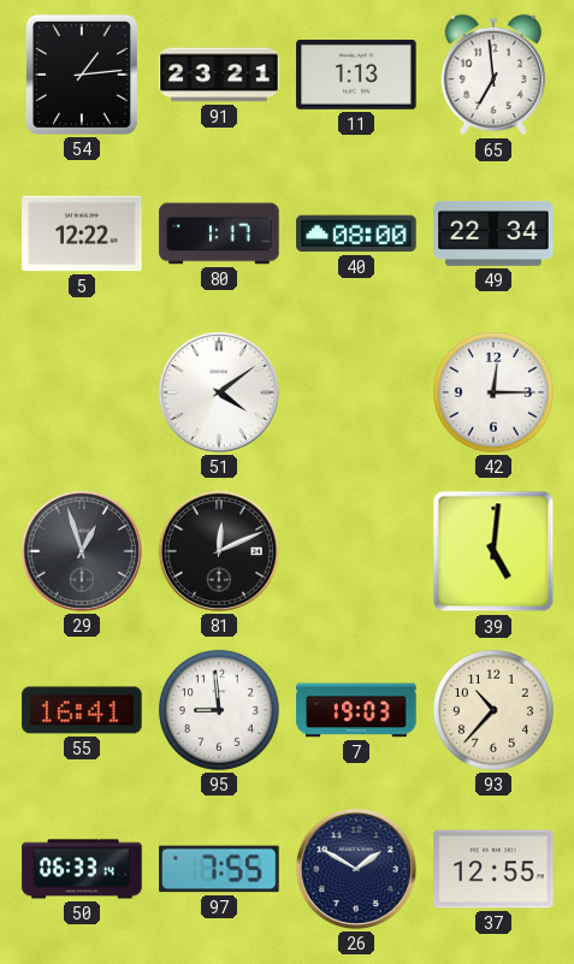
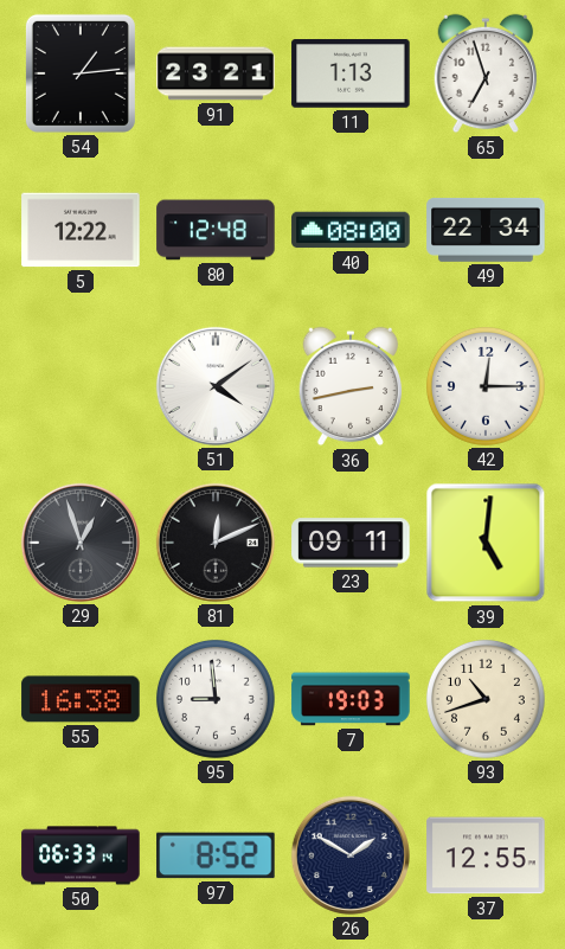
65: 6:59 -> 6:57 (486, 73)
80: 1:17 -> 12:48 (216, 230)
36: none -> 2:43 (351, 386)
23: none -> 09:11 (351, 543)
55: 16:41 -> 16:38 (81, 699)
93: 10:37 -> 10:42 (486, 699)
97: 7:55 -> 8:52 (216, 855)
